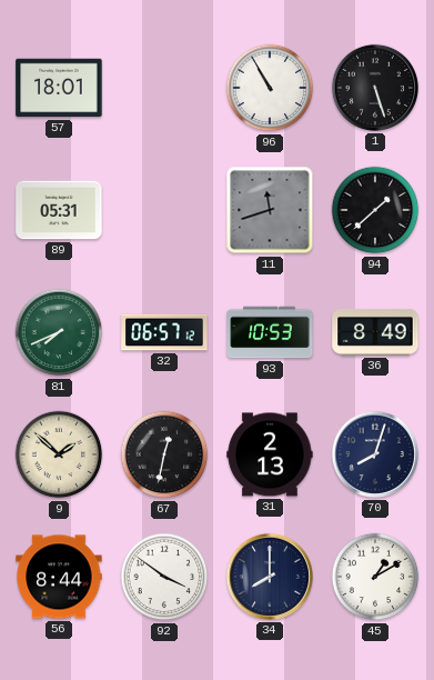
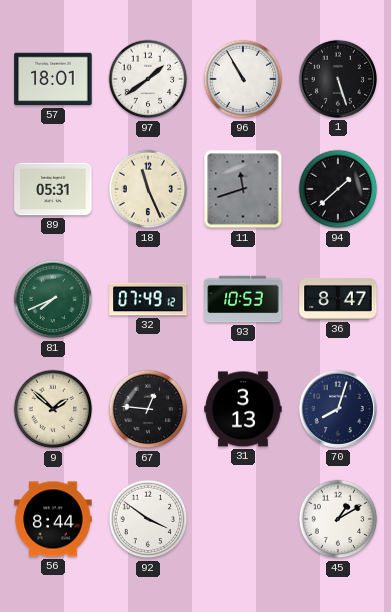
97: none -> 1:39 (148, 79)
18: none -> 11:26 (148, 189)
32: 06:57 -> 07:49 (148, 299)
36: 8:49 -> 8:47 (338, 299)
67: 12:32 -> 12:46 (148, 409)
31: 2:13 -> 3:13 (243, 409)
34: 8:00 -> none (270, 577)
